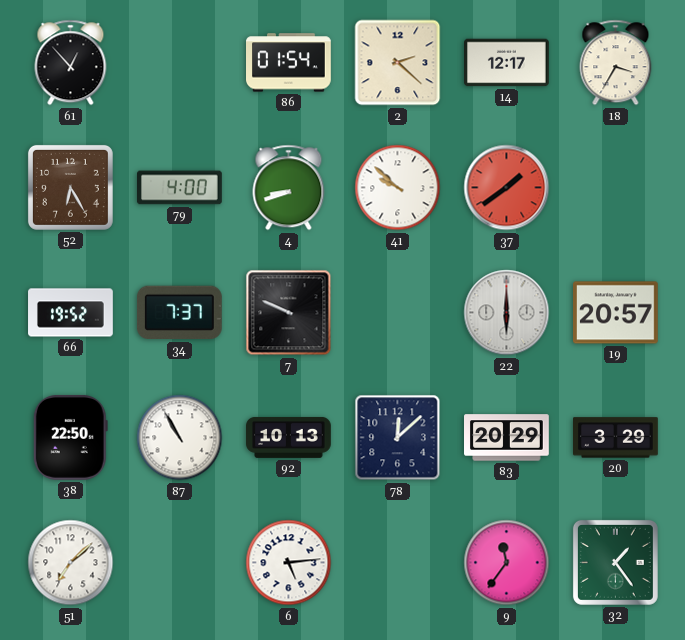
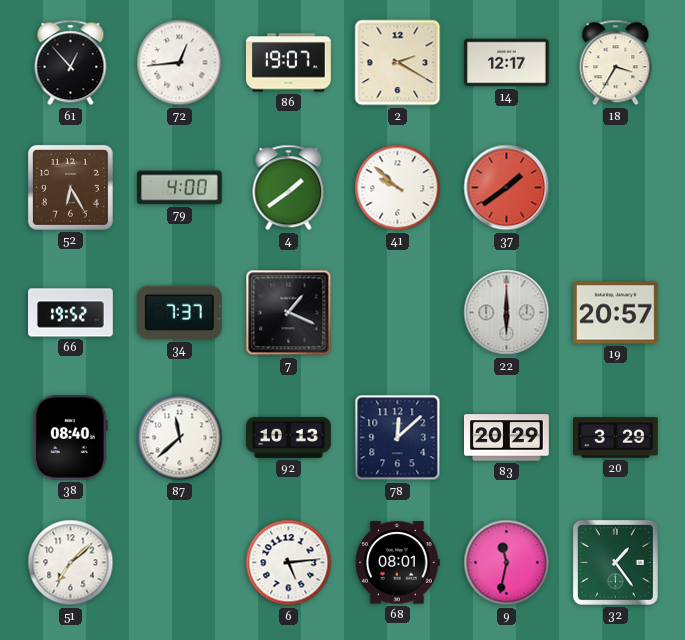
72: none -> 12:44 (180, 63)
86: 01:54 -> 19:07 (289, 63)
2: 2:22 -> 2:20 (398, 63)
4: 8:42 -> 1:39 (289, 188)
7: 9:49 -> 1:19 (289, 313)
38: 22:50 -> 08:40 (70, 438)
87: 10:55 -> 11:38 (180, 438)
68: none -> 08:01 (397, 563)
9: 11:36 -> 11:32 (507, 563)
